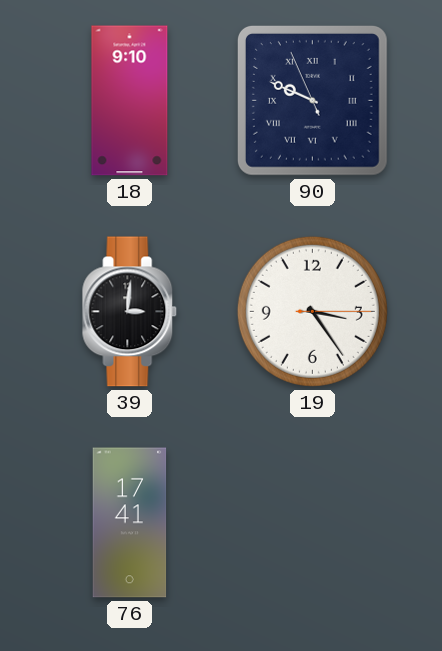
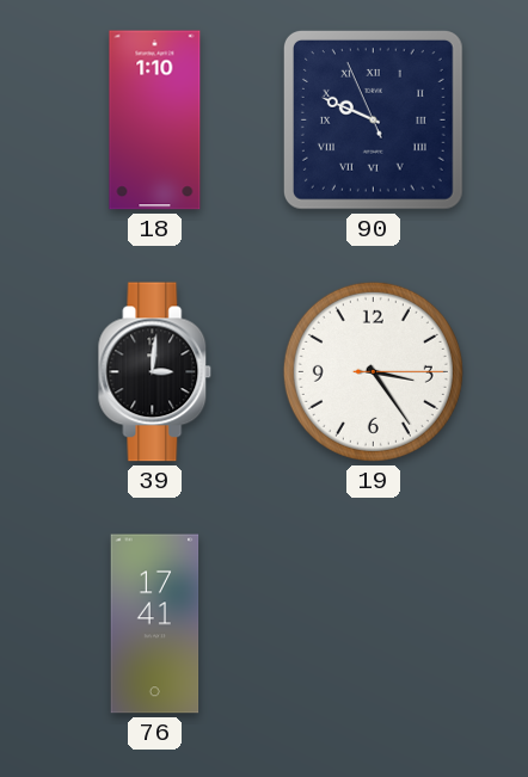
18: 9:10 -> 1:10 (155, 121)
